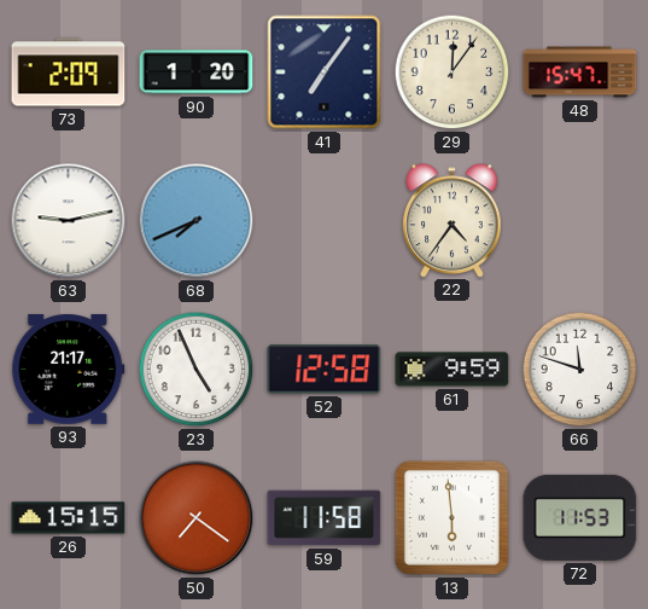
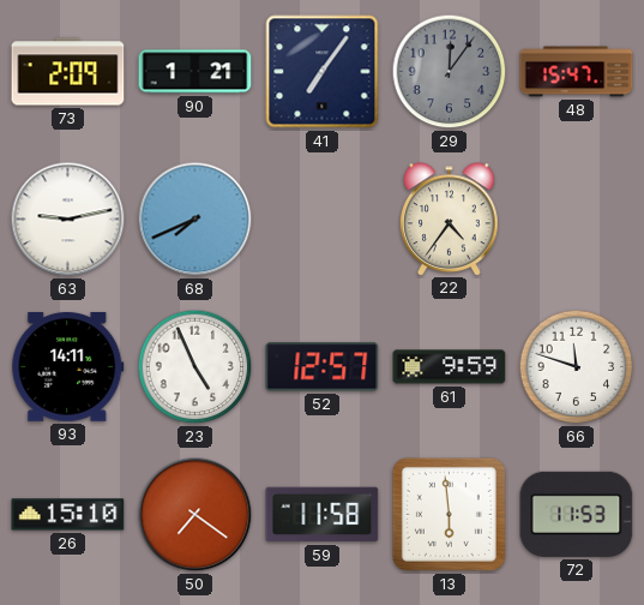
90: 1:20 -> 1:21 (195, 72)
29 dial: cream -> grey (450, 72)
93: 21:17 -> 14:11 (68, 366)
52: 12:58 -> 12:57 (323, 367)
26: 15:15 -> 15:10 (68, 515)
